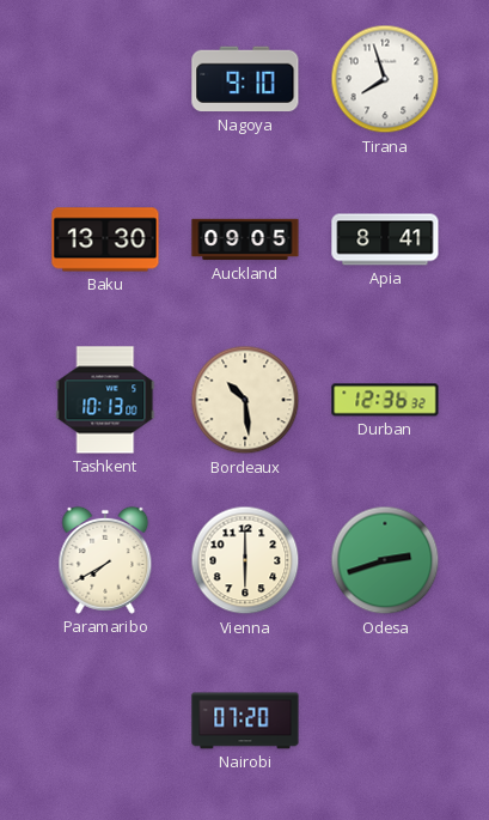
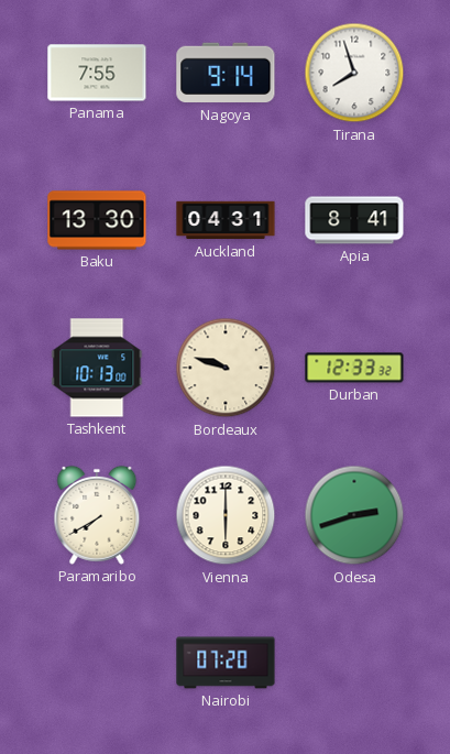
Panama: none -> 7:55 (97, 73)
Nagoya: 9:10 -> 9:14 (226, 73)
Auckland: 09:05 -> 04:31 (226, 220)
Bordeaux: 10:29 -> 9:48 (226, 368)
Durban: 12:36 -> 12:33 (354, 368)
